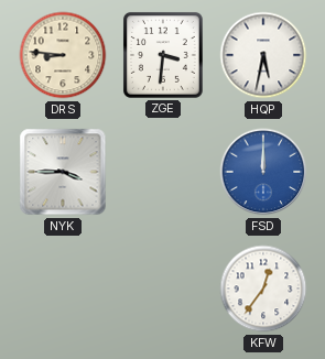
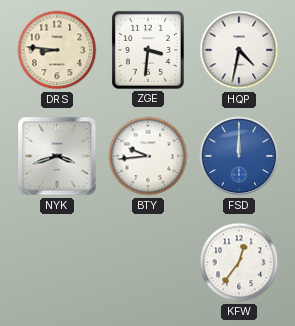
HQP: 5:32 -> 4:32 (239, 50)
NYK: 3:45 -> 3:42 (57, 156)
BTY: none -> 9:44 (148, 156)
